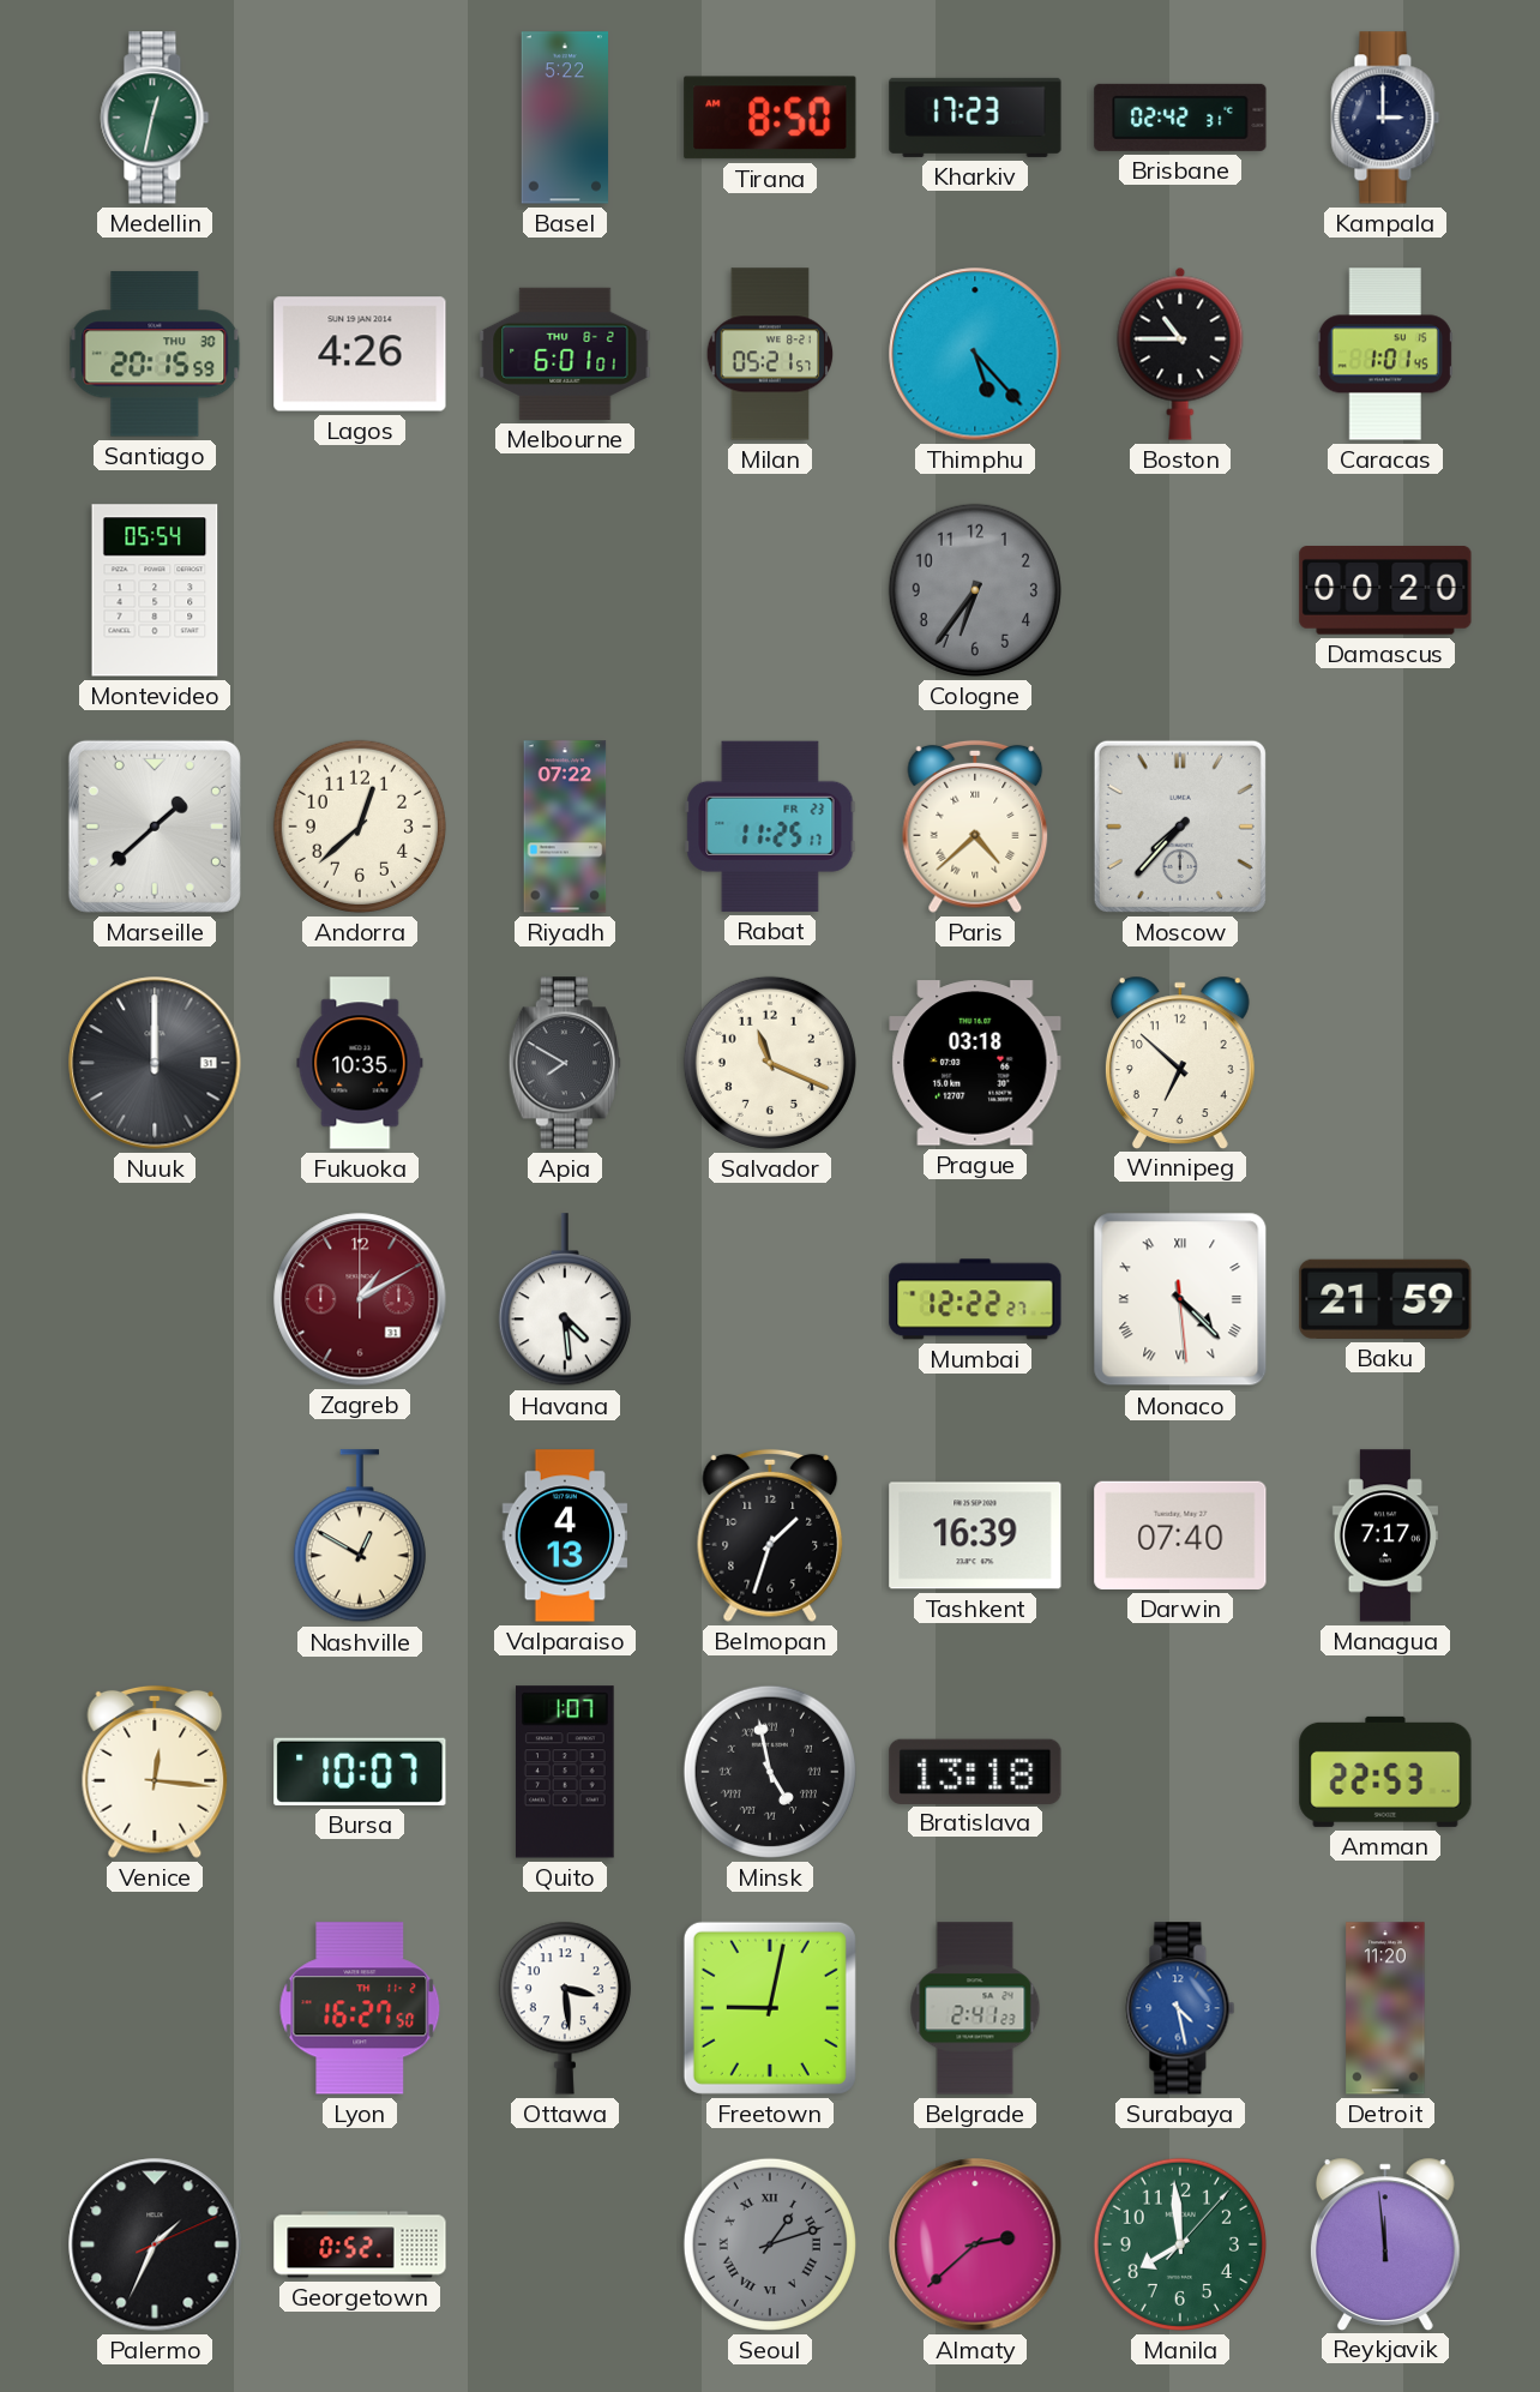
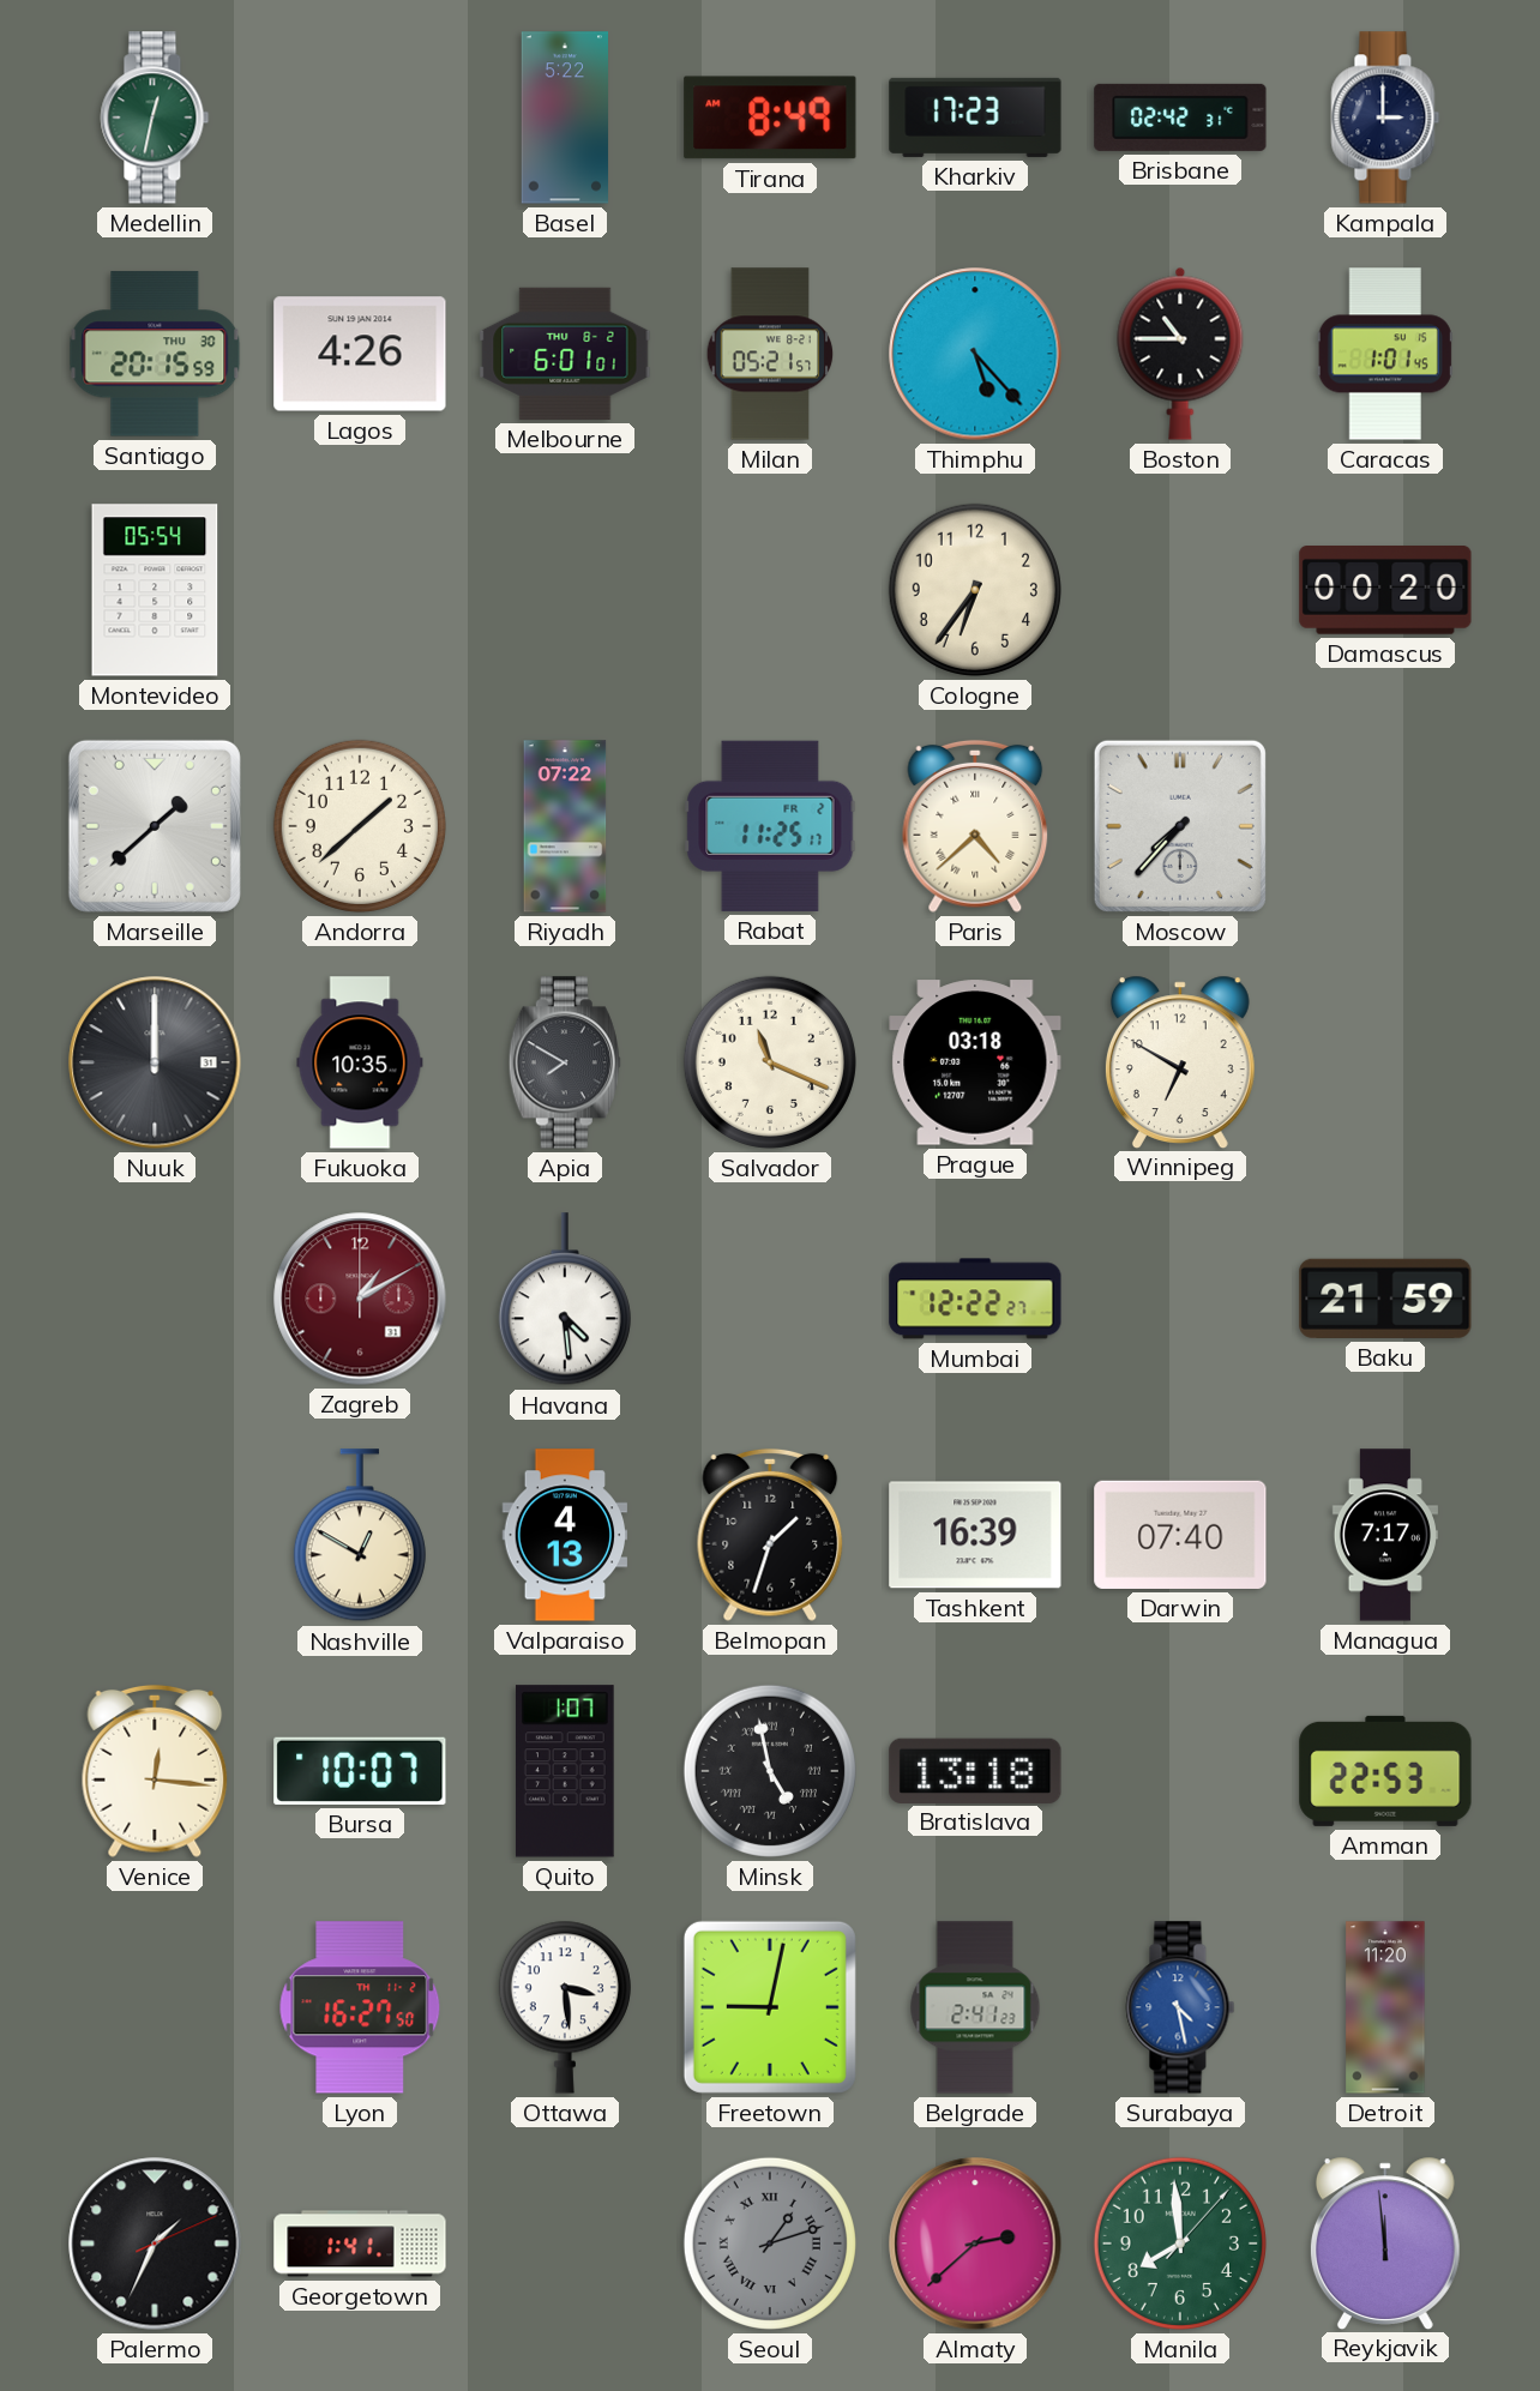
Tirana: 8:50 -> 8:49 (770, 118)
Cologne dial: grey -> cream (975, 590)
Andorra: 12:38 -> 1:38 (360, 826)
Rabat date: FR 23 -> FR 2 (770, 826)
Winnipeg: 6:52 -> 6:50 (1180, 1061)
Monaco: 4:22 -> none (1180, 1299)
Georgetown: 0:52 -> 1:41 (360, 2244)
